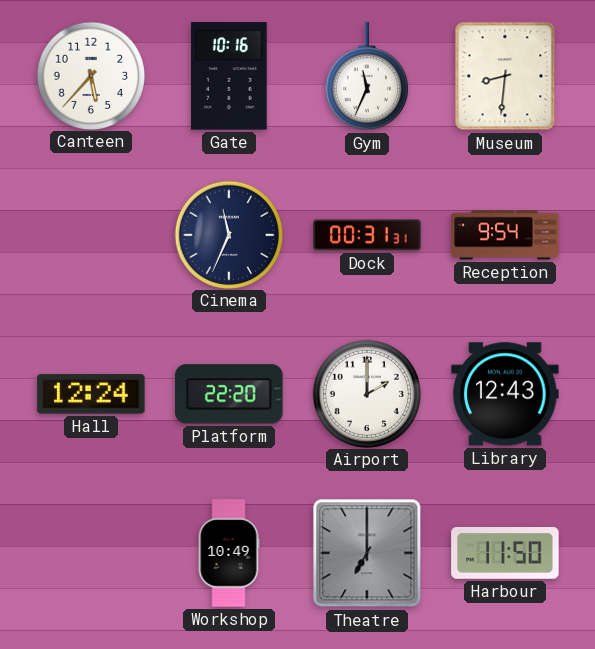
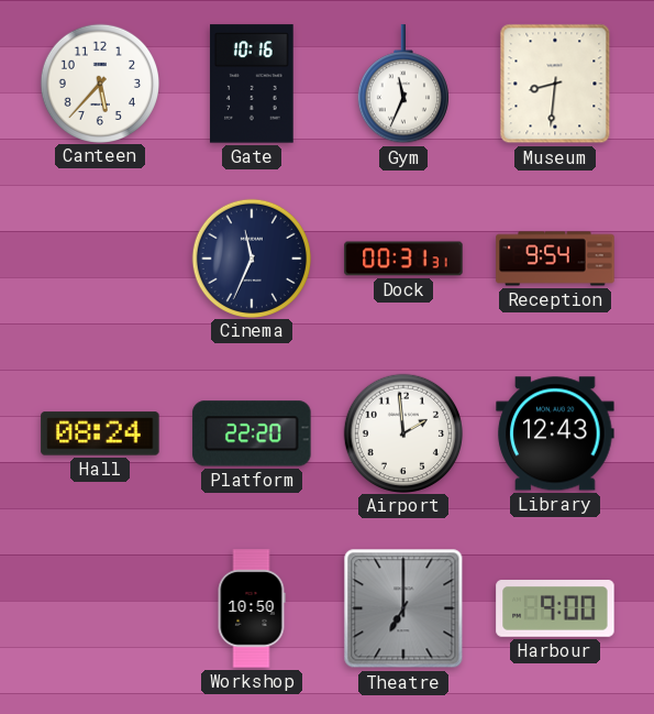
Hall: 12:24 -> 08:24 (100, 433)
Airport: 2:00 -> 1:59 (402, 432)
Workshop: 10:49 -> 10:50 (252, 608)
Harbour: 11:50 -> 9:00 (555, 609)
